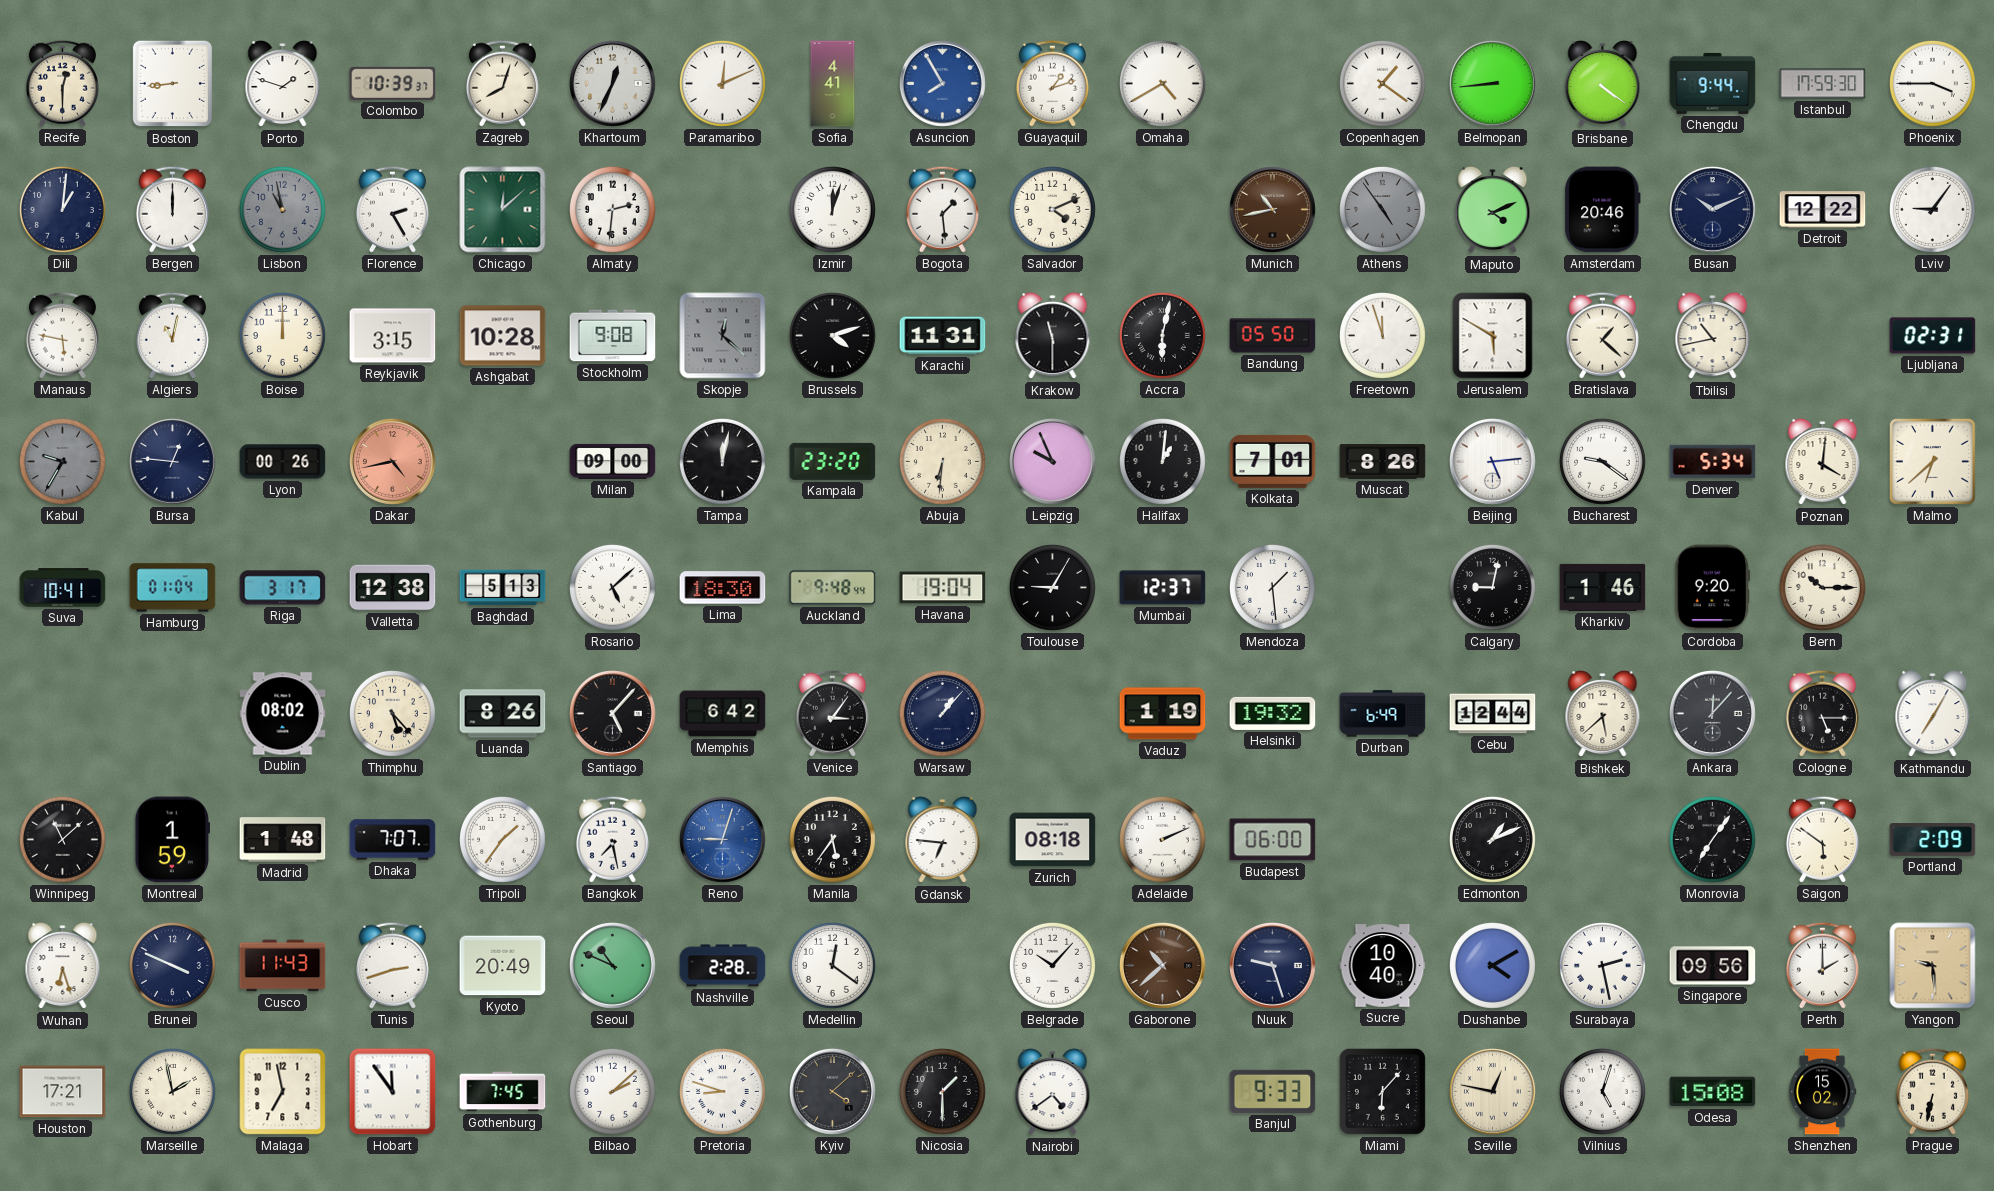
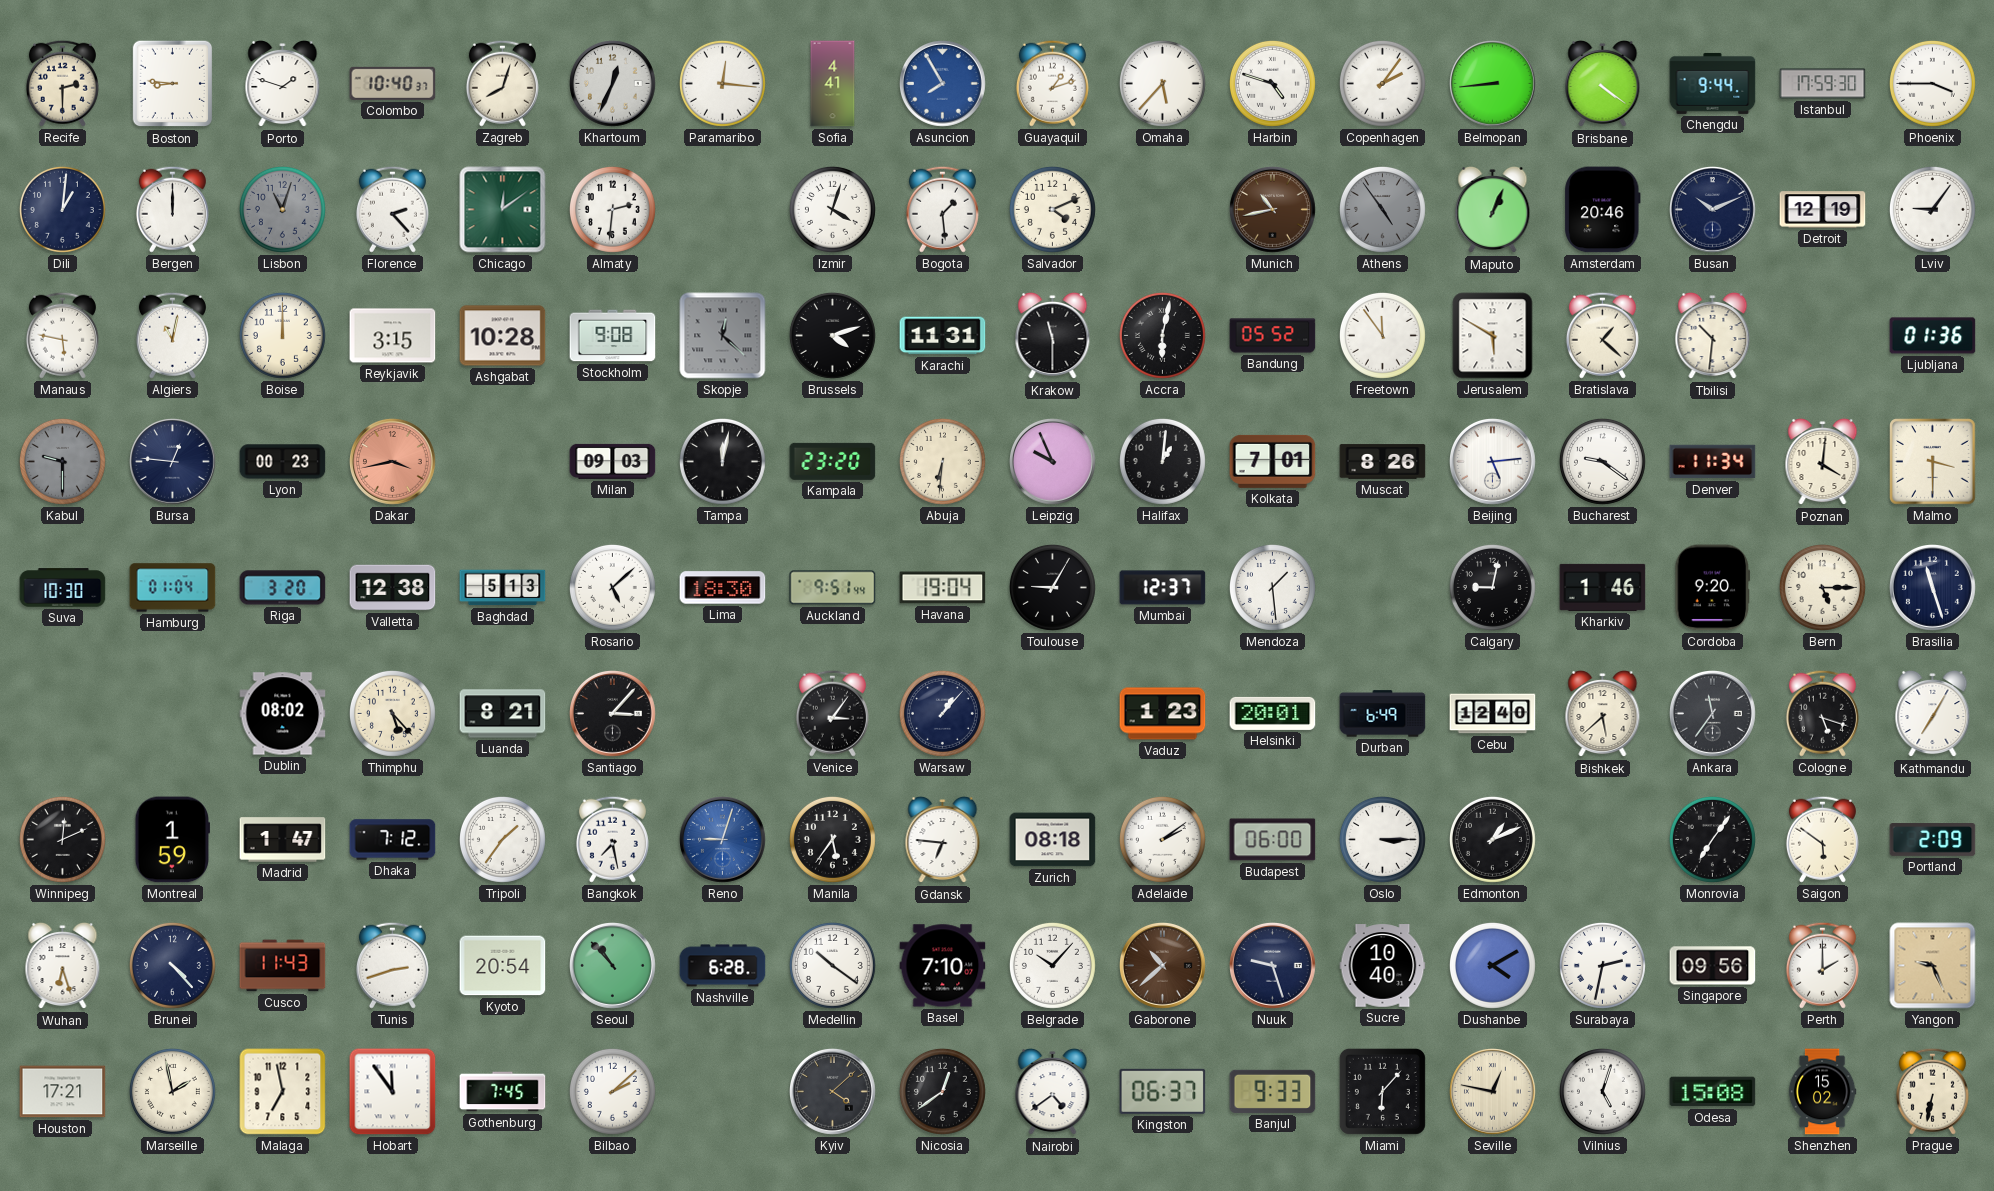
Recife: 12:30 -> 2:30 (62, 83)
Boston: 8:44 -> 8:46 (173, 84)
Colombo: 10:39 -> 10:40 (393, 83)
Paramaribo: 12:11 -> 12:16 (722, 83)
Omaha: 4:40 -> 5:37 (1162, 83)
Harbin: none -> 4:48 (1272, 83)
Copenhagen: 1:21 -> 2:06 (1382, 83)
Lisbon: 10:58 -> 11:03 (282, 209)
Florence: 2:25 -> 2:23 (392, 209)
Chicago: 12:08 -> 12:09 (503, 210)
Izmir: 12:03 -> 4:03 (832, 209)
Maputo: 4:11 -> 1:04 (1493, 210)
Detroit: 12:22 -> 12:19 (1823, 210)
Bandung: 05:50 -> 05:52 (1273, 336)
Freetown: 11:57 -> 11:54 (1382, 335)
Tbilisi: 10:43 -> 10:31 (1713, 336)
Ljubljana: 02:31 -> 01:36 (1933, 336)
Kabul: 9:35 -> 9:30 (62, 461)
Lyon: 00:26 -> 00:23 (283, 462)
Dakar: 4:43 -> 3:43 (393, 462)
Milan: 09:00 -> 09:03 (613, 461)
Denver: 5:34 -> 11:34 (1713, 462)
Malmo: 6:38 -> 3:30 (1933, 462)
Suva: 10:41 -> 10:30 (63, 588)
Riga: 3:17 -> 3:20 (283, 588)
Auckland: 9:48 -> 9:51 (833, 588)
Bern: 10:15 -> 5:15 (1822, 587)
Brasilia: none -> 11:27 (1933, 588)
Luanda: 8:26 -> 8:21 (503, 714)
Santiago: 5:07 -> 3:07 (613, 714)
Memphis: 6:42 -> none (723, 714)
Vaduz: 1:19 -> 1:23 (1163, 714)
Helsinki: 19:32 -> 20:01 (1273, 713)
Cebu: 12:44 -> 12:40 (1493, 714)
Ankara: 12:07 -> 11:36 (1713, 714)
Cologne: 5:15 -> 5:18 (1822, 713)
Winnipeg: 11:08 -> 12:11 (62, 839)
Madrid: 1:48 -> 1:47 (283, 840)
Dhaka: 7:07 -> 7:12 (393, 840)
Adelaide: 2:11 -> 2:09 (1162, 839)
Oslo: none -> 3:15 (1382, 839)
Brunei: 3:49 -> 4:23 (172, 965)
Kyoto: 20:49 -> 20:54 (503, 966)
Seoul: 10:49 -> 10:53 (613, 966)
Nashville: 2:28 -> 6:28 (723, 966)
Medellin: 12:21 -> 10:21 (832, 965)
Basel: none -> 7:10 (943, 966)
Surabaya: 2:28 -> 2:32 (1602, 965)
Yangon: 9:29 -> 9:26 (1933, 966)
Pretoria: 8:48 -> none (722, 1091)
Nicosia: 1:30 -> 12:39 (942, 1091)
Kingston: none -> 06:37 (1163, 1091)
